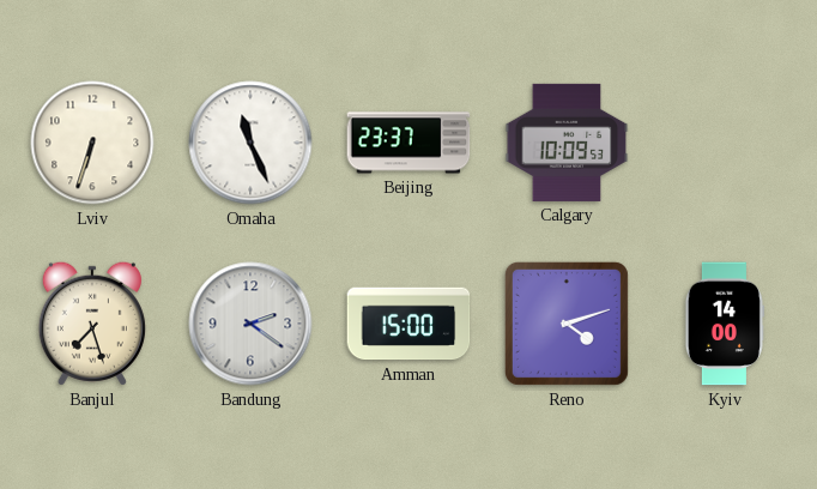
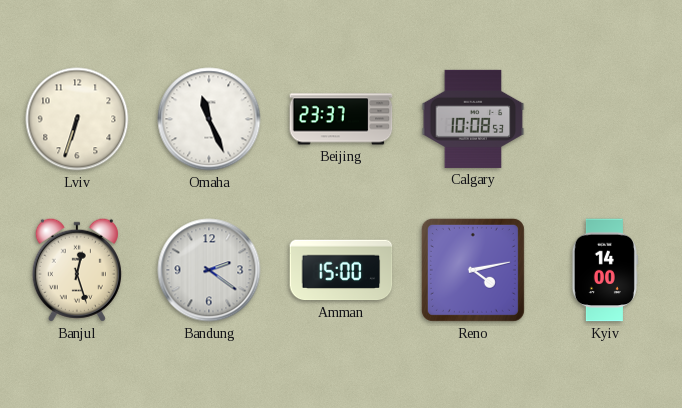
Calgary: 10:09 -> 10:08 (473, 119)
Banjul: 7:27 -> 12:27 (77, 270)
Reno: 4:12 -> 4:13 (473, 270)
